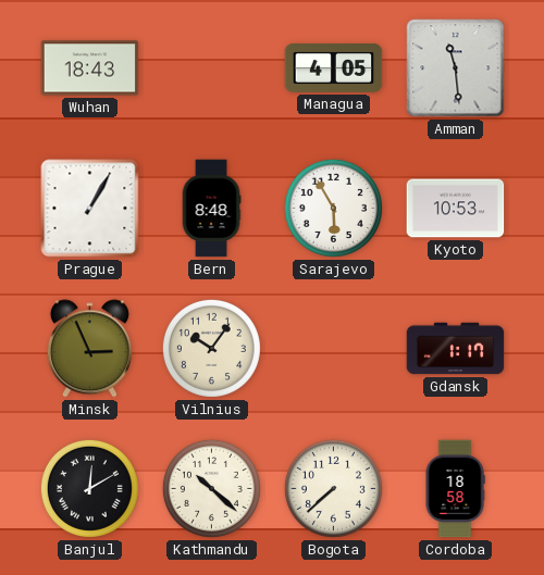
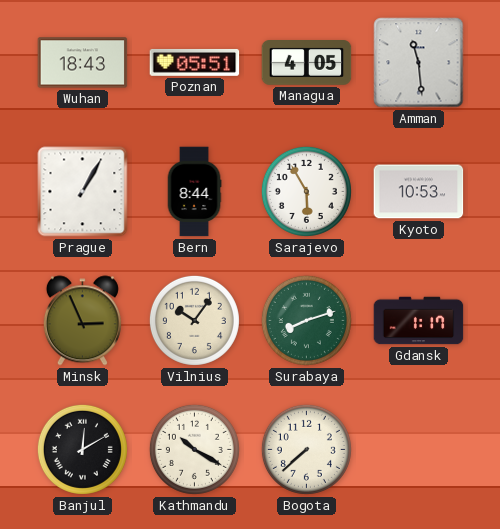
Poznan: none -> 05:51 (195, 62)
Bern: 8:48 -> 8:44 (194, 192)
Surabaya: none -> 8:12 (306, 320)
Kathmandu: 10:22 -> 10:20 (194, 449)
Cordoba: 18:58 -> none (455, 489)
